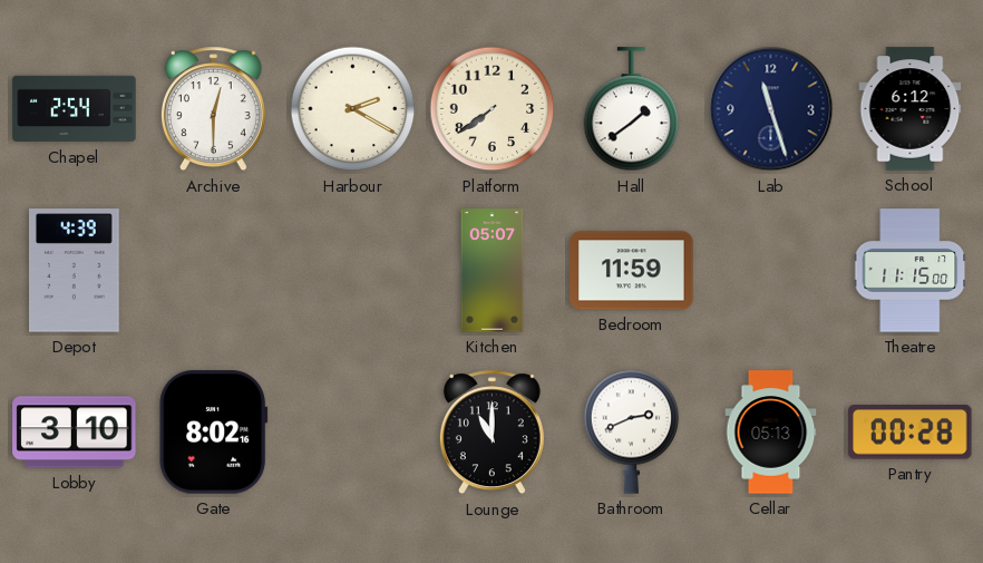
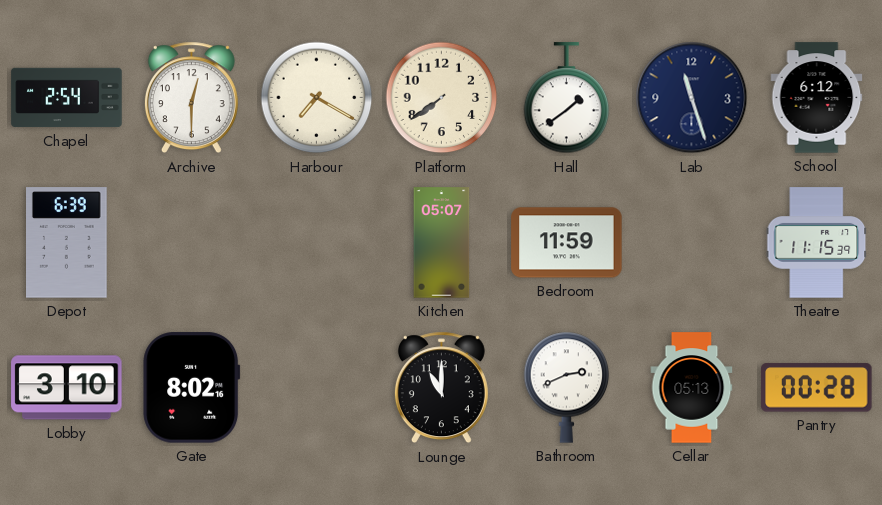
Harbour: 2:20 -> 7:20 (317, 98)
Depot: 4:39 -> 6:39 (67, 243)
Theatre: 11:15:00 -> 11:15:39 (817, 243)
